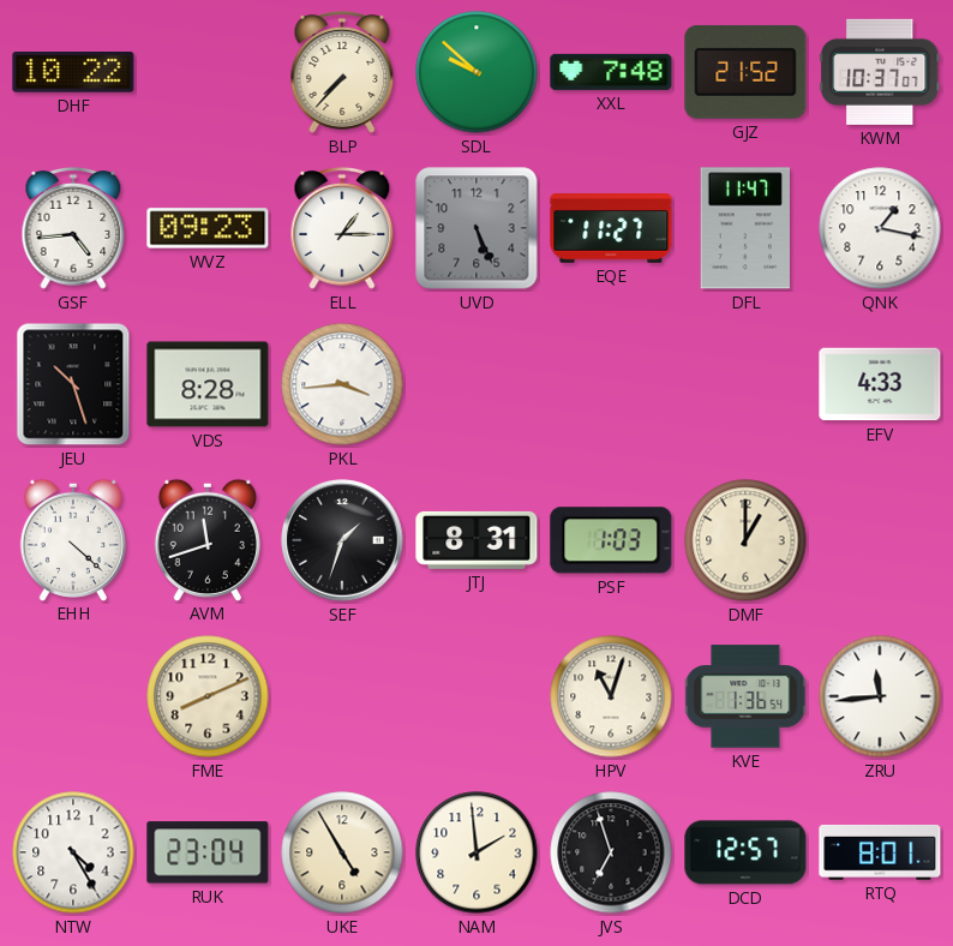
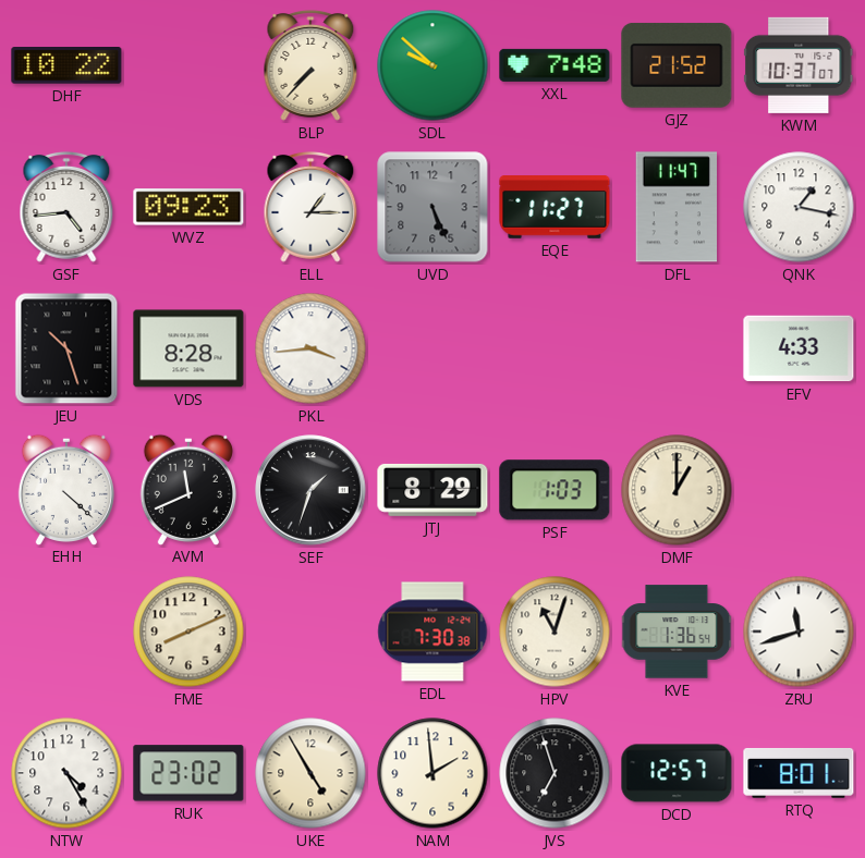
AVM: 11:42 -> 11:41 (188, 489)
JTJ: 8:31 -> 8:29 (432, 490)
EDL: none -> 7:30 (432, 632)
ZRU: 11:44 -> 11:42 (799, 632)
RUK: 23:04 -> 23:02 (188, 773)
